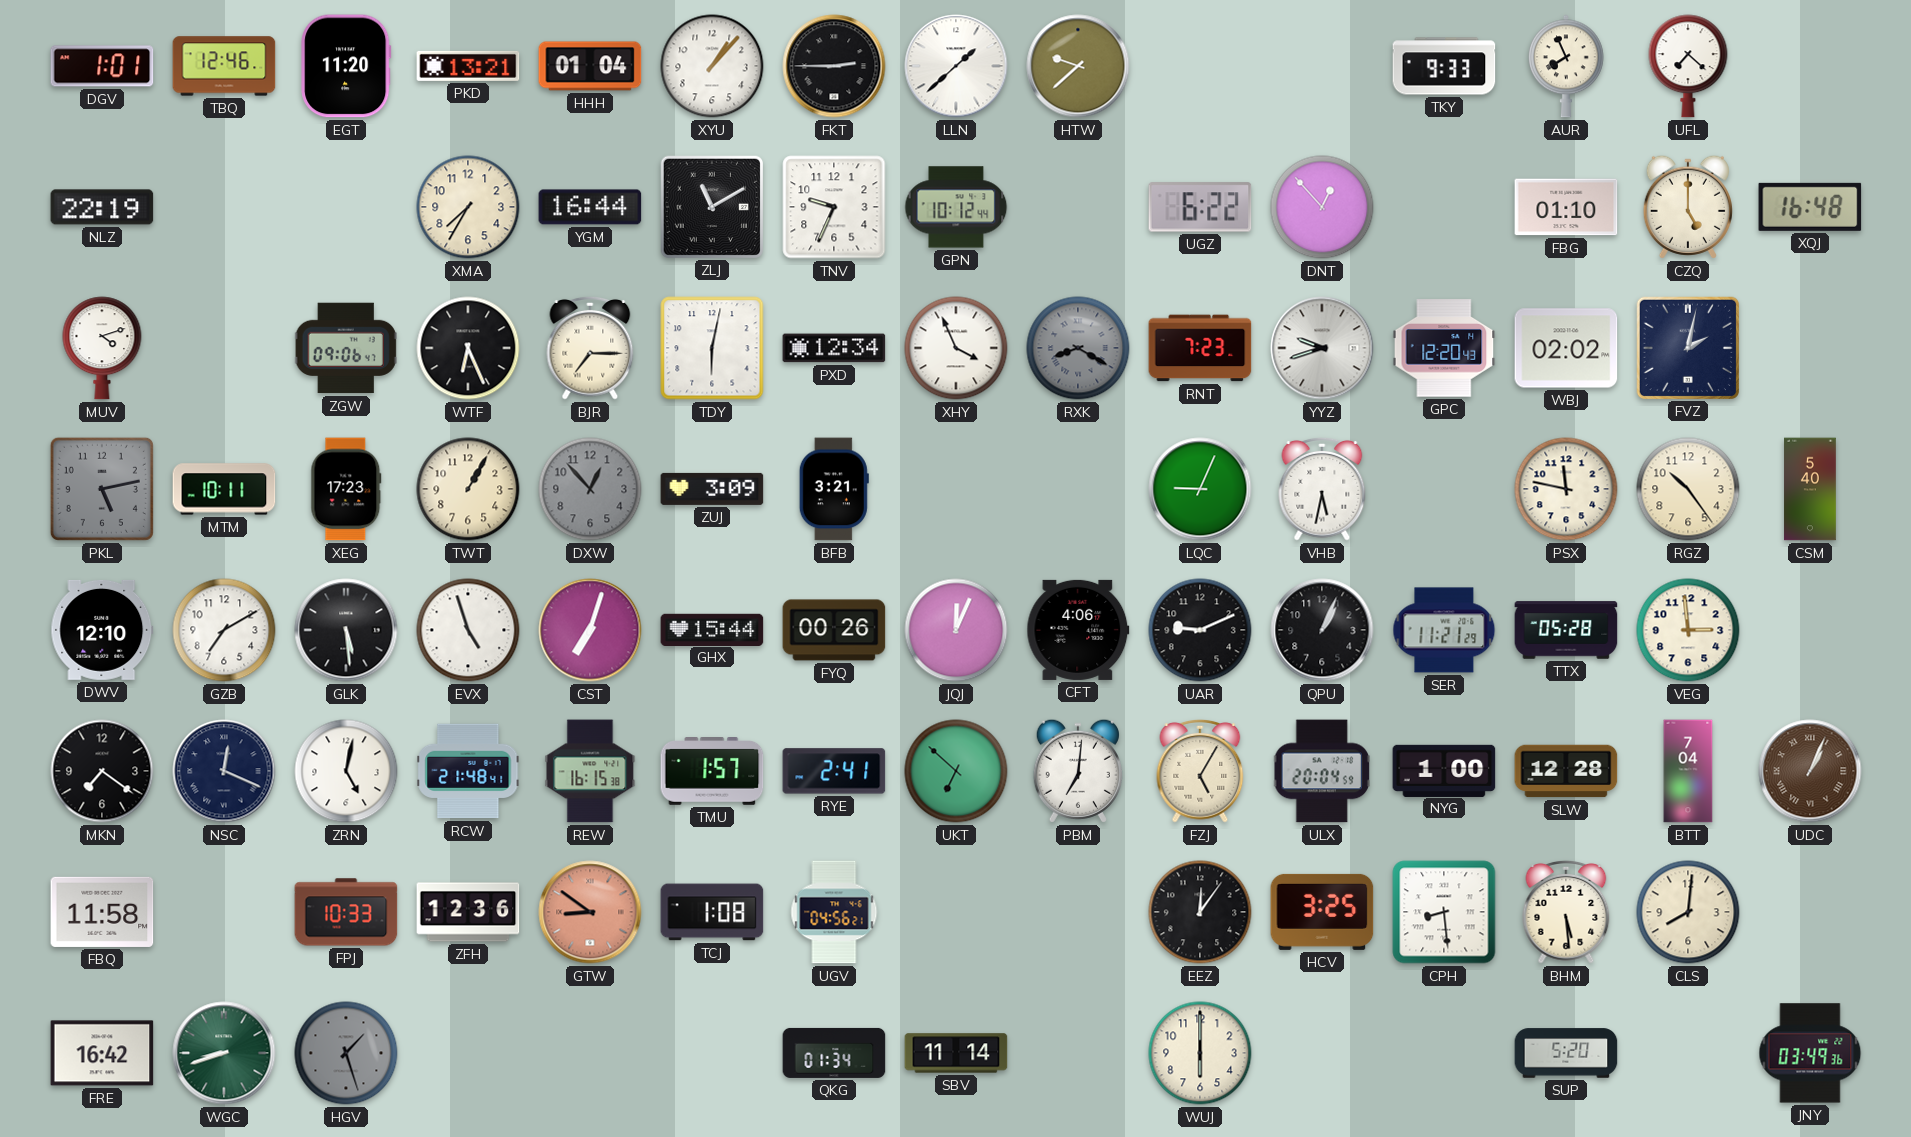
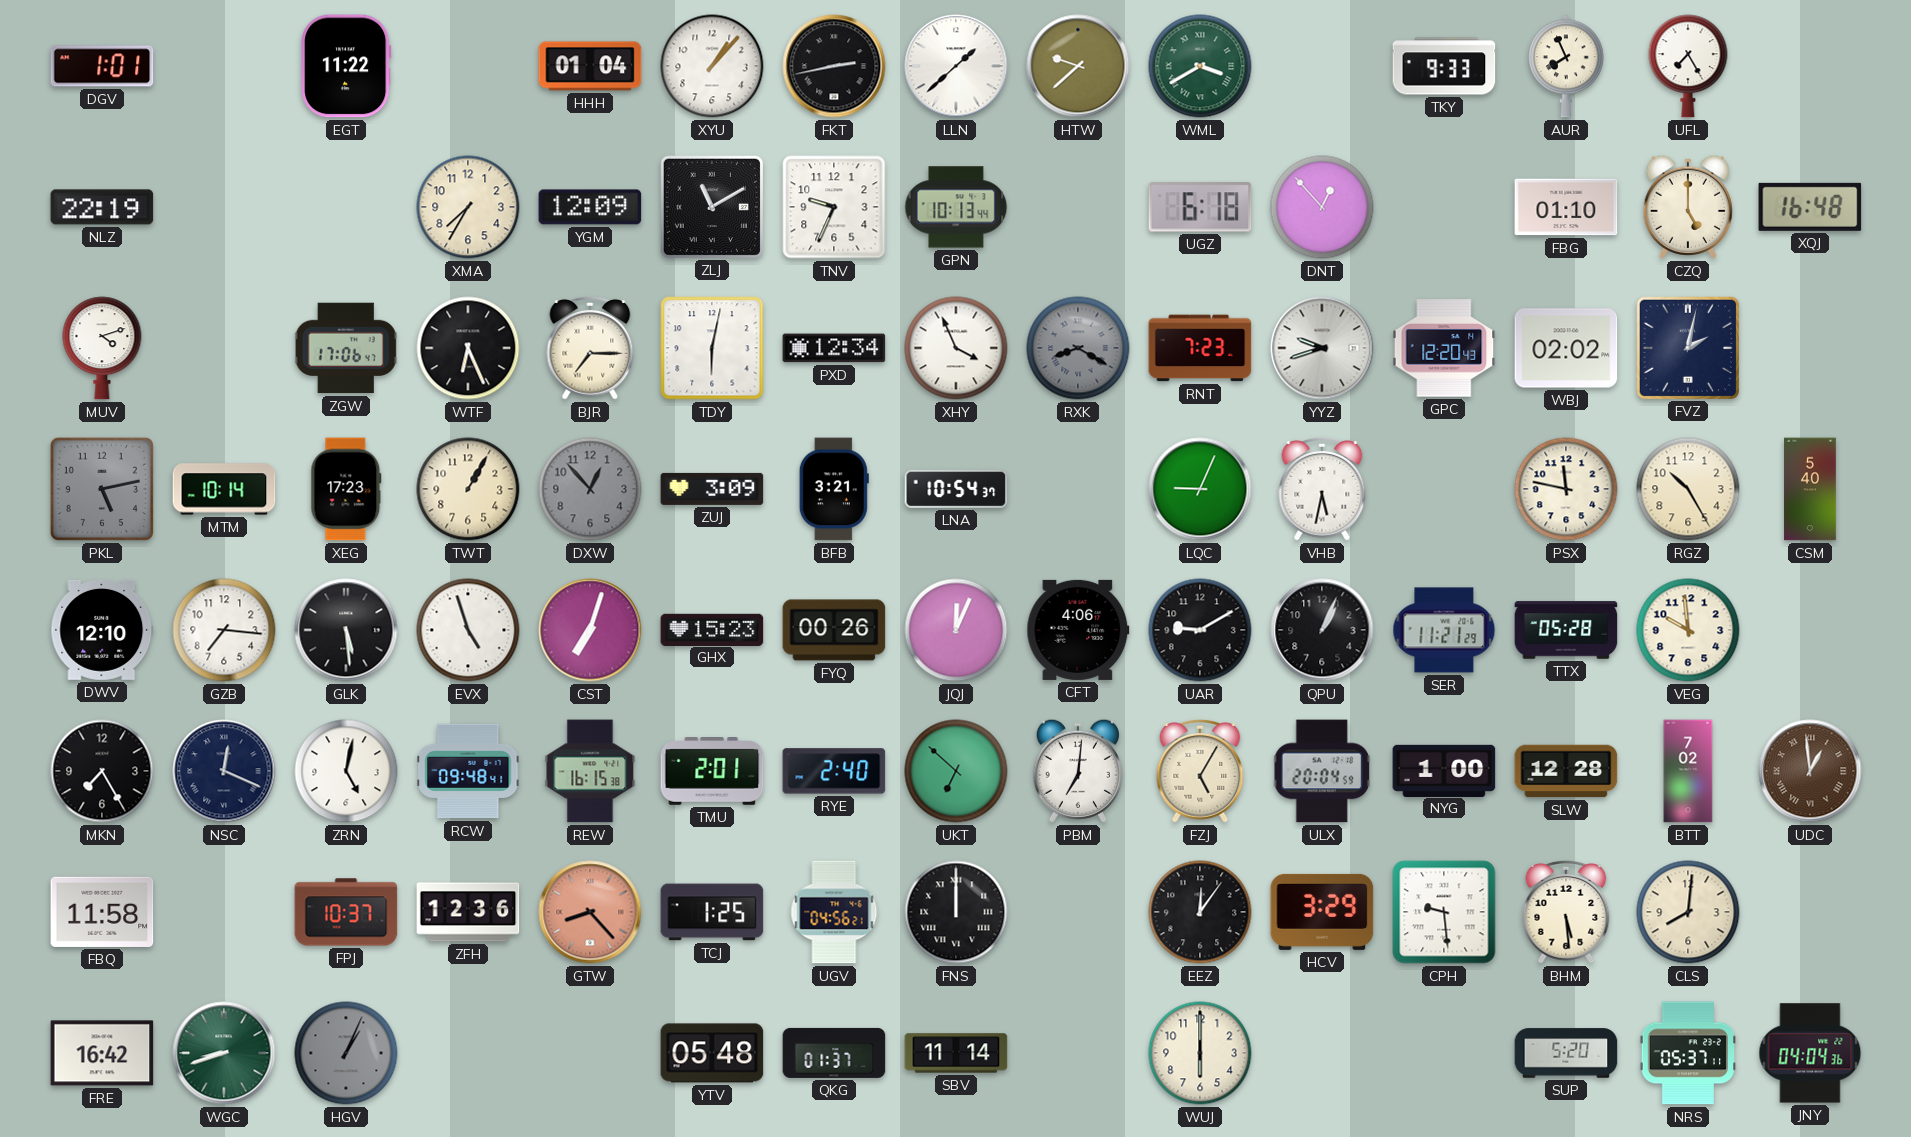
TBQ: 12:46 -> none (224, 66)
EGT: 11:20 -> 11:22 (346, 66)
PKD: 13:21 -> none (468, 66)
FKT: 2:45 -> 2:43 (834, 66)
WML: none -> 3:40 (1200, 66)
UFL: 7:22 -> 7:25 (1688, 66)
YGM: 16:44 -> 12:09 (590, 207)
GPN: 10:12 -> 10:13 (956, 207)
UGZ: 6:22 -> 6:18 (1200, 207)
ZGW: 09:06 -> 17:06 (346, 348)
MTM: 10:11 -> 10:14 (224, 489)
LNA: none -> 10:54 (956, 489)
RGZ: 10:24 -> 10:25 (1688, 489)
GZB: 7:10 -> 7:16 (224, 630)
GHX: 15:44 -> 15:23 (712, 629)
UAR: 9:11 -> 9:10 (1200, 630)
VEG: 2:59 -> 9:59 (1688, 630)
MKN: 7:21 -> 7:25 (102, 771)
RCW: 21:48 -> 09:48 (468, 771)
TMU: 1:57 -> 2:01 (712, 772)
RYE: 2:41 -> 2:40 (834, 771)
BTT: 7:04 -> 7:02 (1688, 771)
UDC: 1:04 -> 12:59 (1810, 771)
FPJ: 10:33 -> 10:37 (346, 912)
GTW: 8:51 -> 8:23 (590, 912)
TCJ: 1:08 -> 1:25 (712, 912)
FNS: none -> 12:00 (956, 912)
HCV: 3:25 -> 3:29 (1322, 912)
CPH: 8:29 -> 9:29 (1444, 912)
HGV: 1:27 -> 1:04 (346, 1053)
YTV: none -> 05:48 (712, 1053)
QKG: 01:34 -> 01:37 (834, 1053)
NRS: none -> 05:37 (1688, 1053)
JNY: 03:49 -> 04:04 (1810, 1053)
